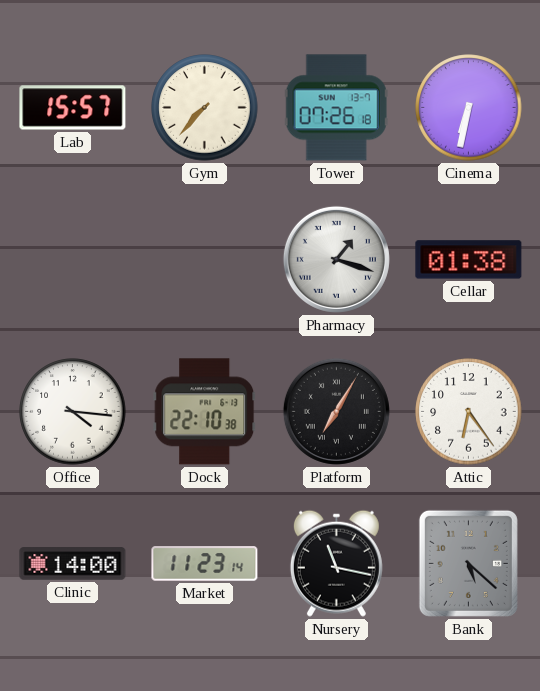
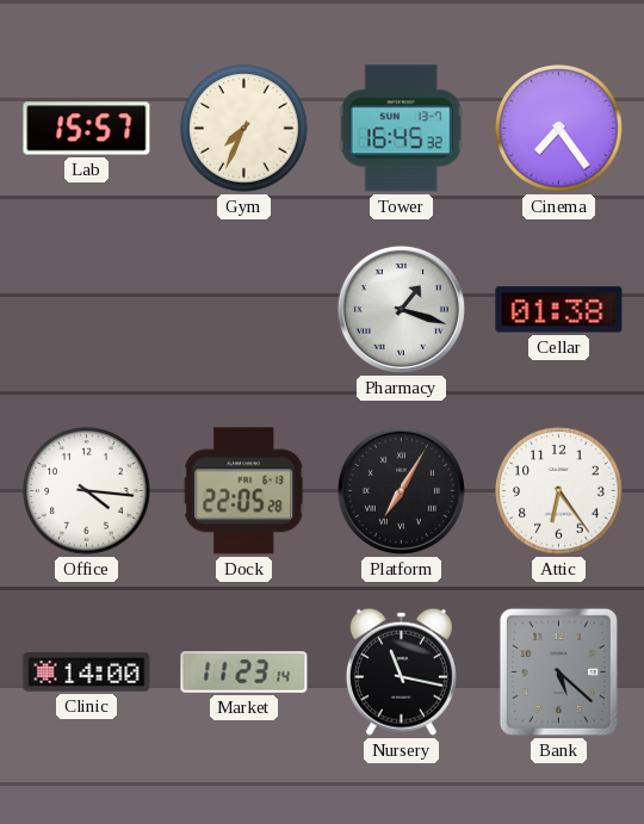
Gym: 7:37 -> 7:34 (244, 129)
Tower: 07:26 -> 16:45 (401, 129)
Cinema: 6:32 -> 7:24 (559, 129)
Dock: 22:10 -> 22:05 (244, 491)
